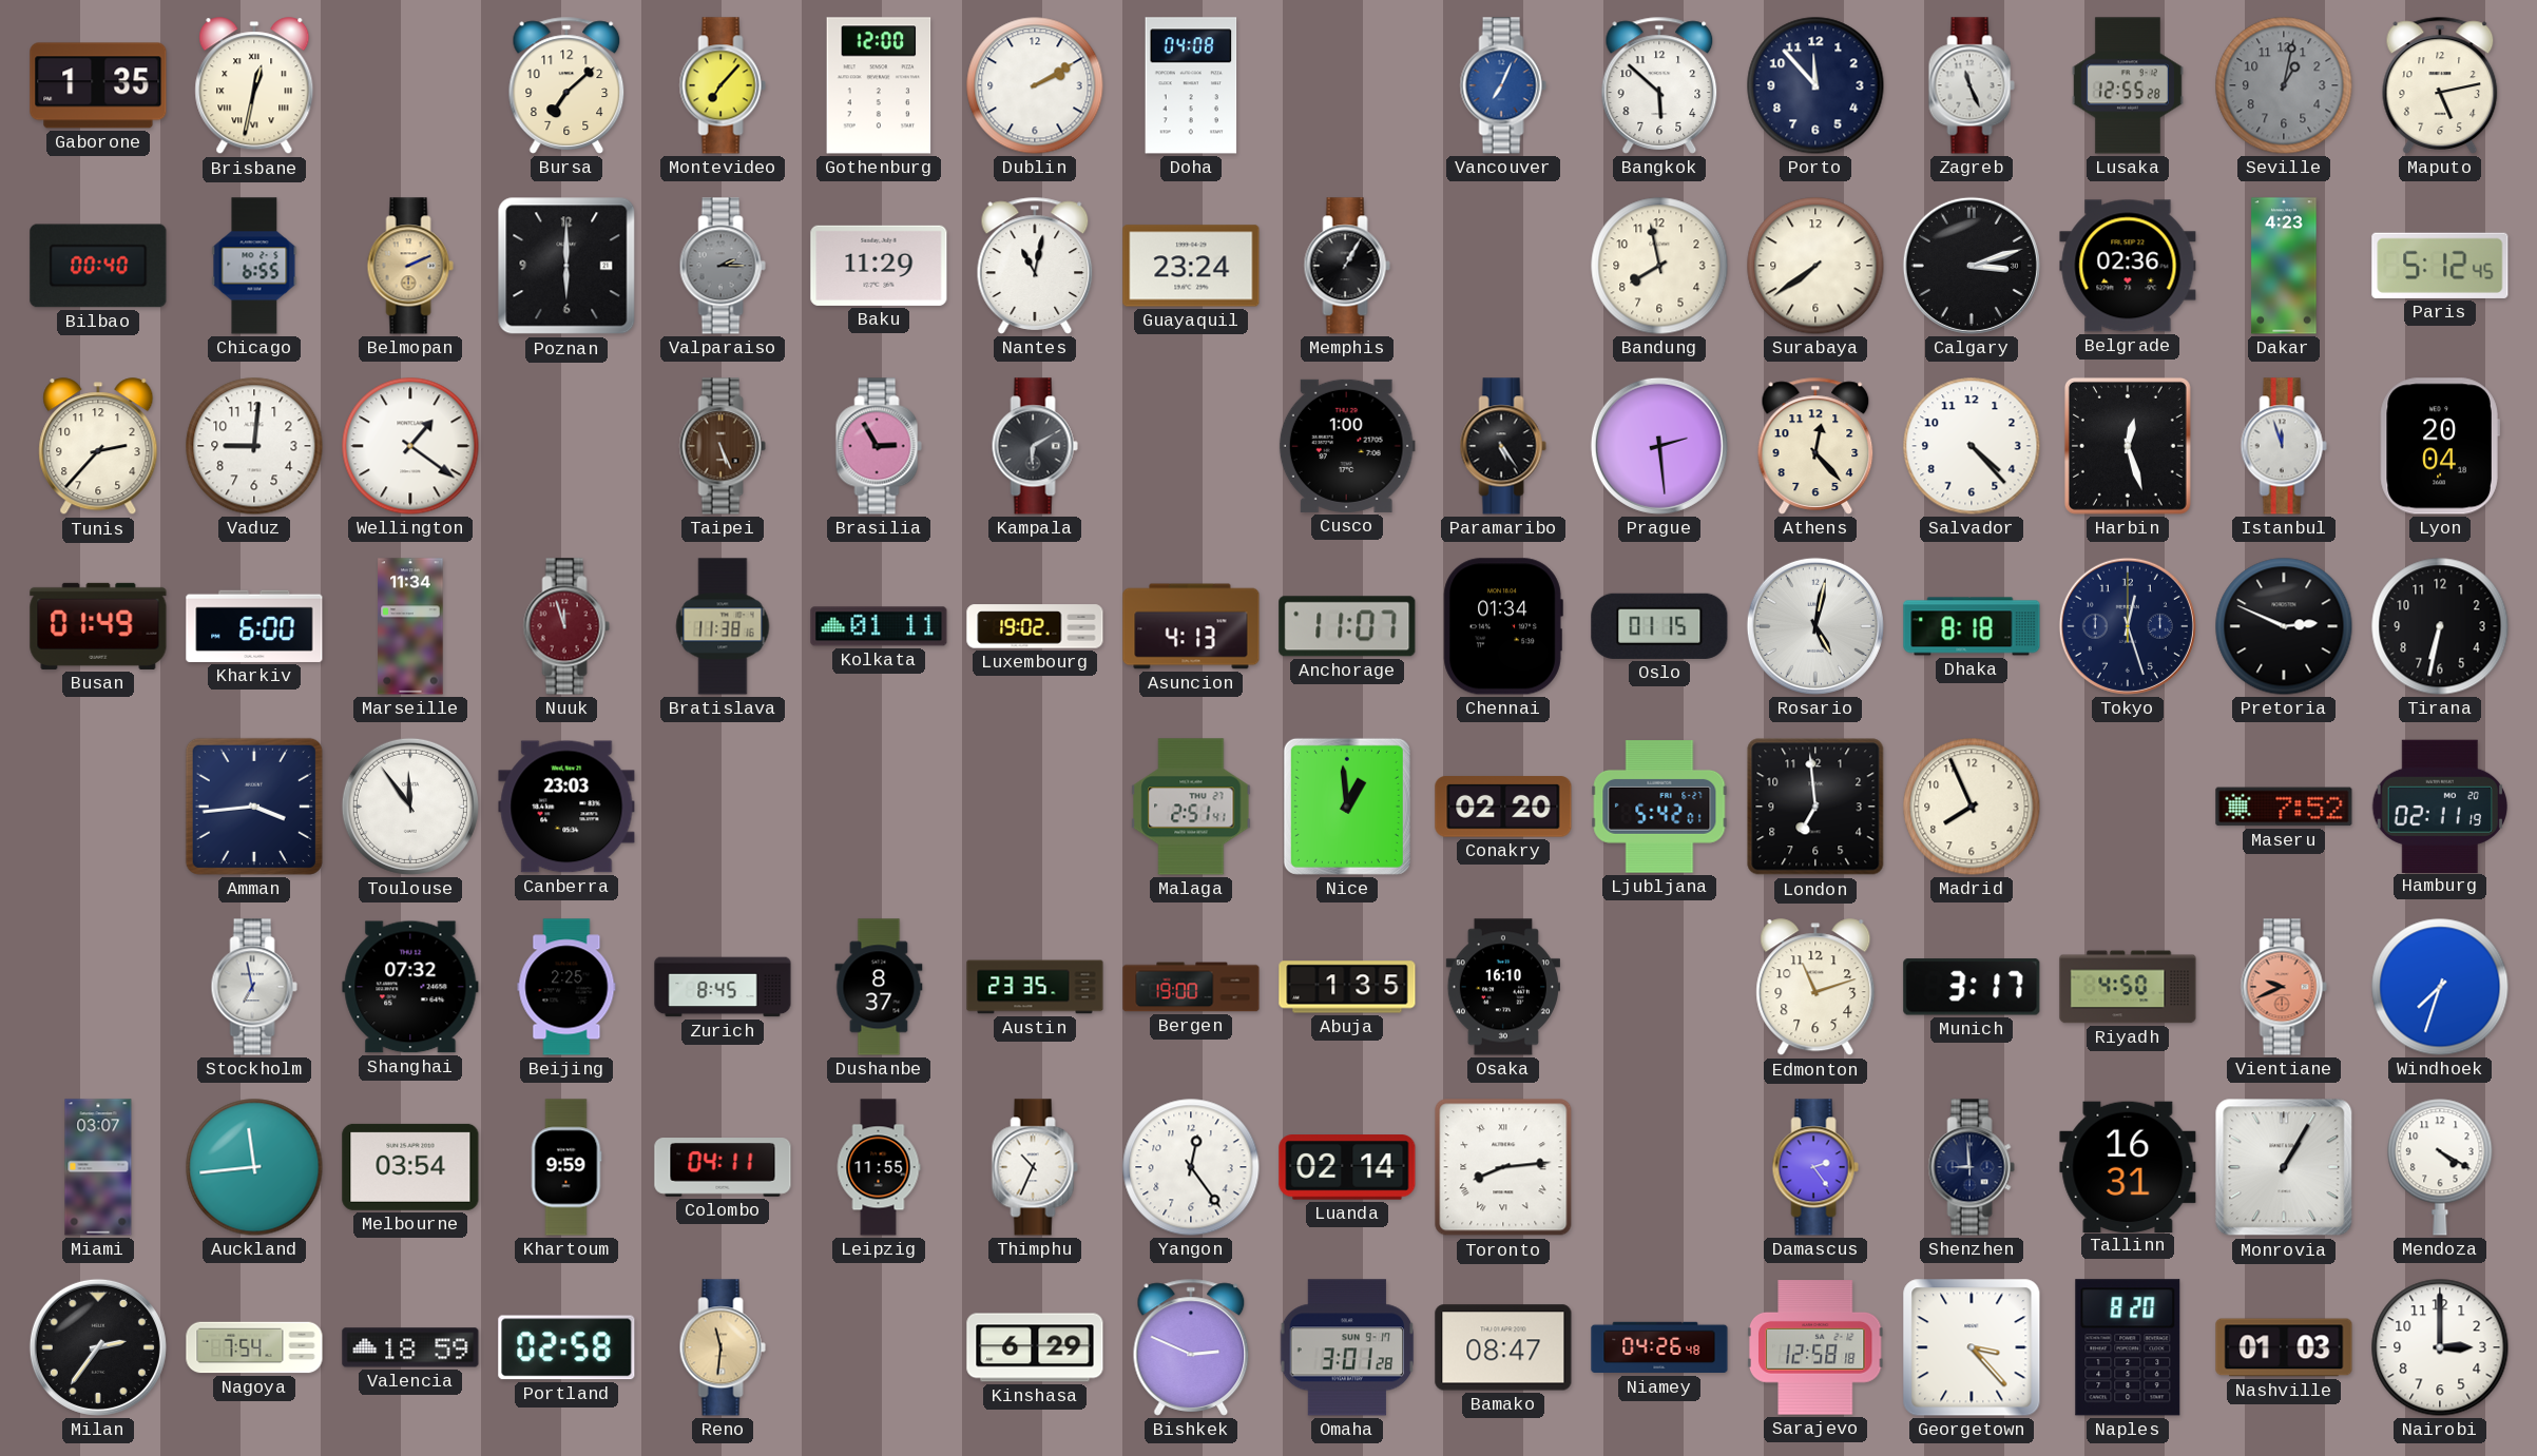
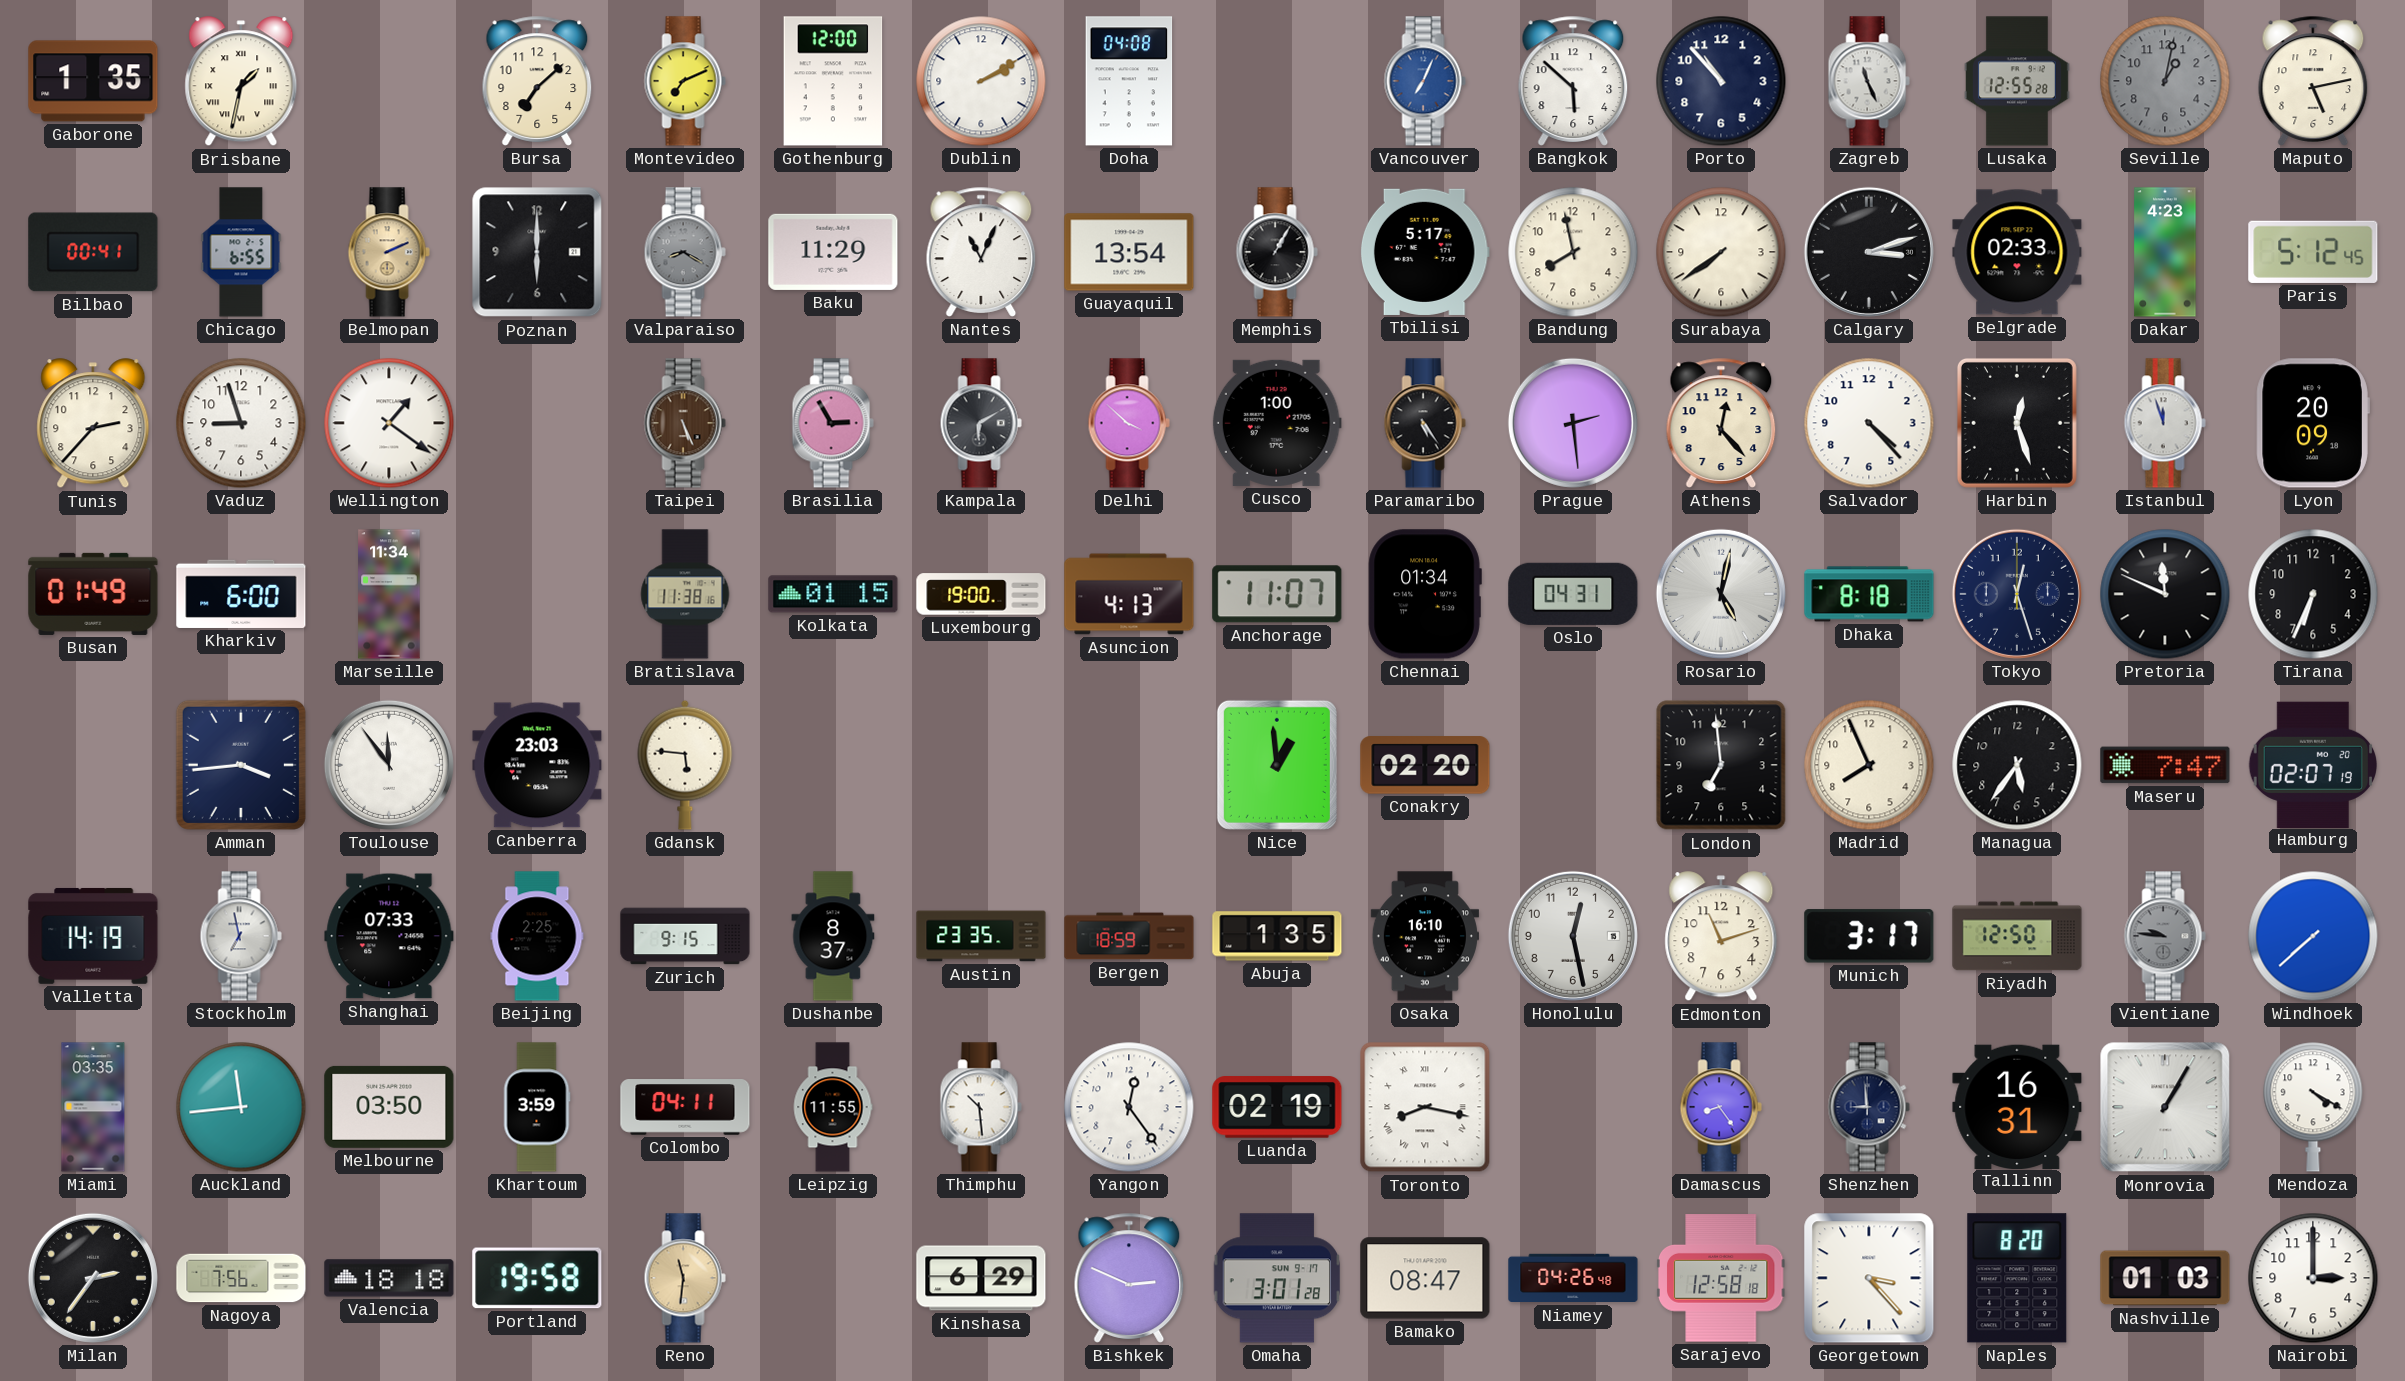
Brisbane: 12:32 -> 1:32 (241, 82)
Montevideo: 7:07 -> 7:11 (685, 81)
Porto: 11:53 -> 10:53 (1721, 81)
Bilbao: 00:40 -> 00:41 (93, 252)
Valparaiso: 2:15 -> 8:20 (685, 252)
Nantes: 11:02 -> 11:04 (981, 252)
Guayaquil: 23:24 -> 13:54 (1129, 252)
Tbilisi: none -> 5:17 (1425, 252)
Belgrade: 02:36 -> 02:33 (2017, 252)
Vaduz: 9:01 -> 8:57 (241, 423)
Delhi: none -> 3:52 (1129, 423)
Lyon: 20:04 -> 20:09 (2313, 423)
Nuuk: 11:57 -> none (566, 626)
Kolkata: 01:11 -> 01:15 (833, 594)
Luxembourg: 19:02 -> 19:00 (981, 594)
Oslo: 01:15 -> 04:31 (1573, 594)
Pretoria: 2:49 -> 11:49 (2165, 594)
Tirana: 6:32 -> 6:34 (2313, 594)
Gdansk: none -> 5:46 (685, 765)
Malaga: 2:51 -> none (1191, 807)
Ljubljana: 5:42 -> none (1659, 808)
Managua: none -> 5:36 (2017, 765)
Maseru: 7:52 -> 7:47 (2165, 765)
Hamburg: 02:11 -> 02:07 (2312, 764)
Valletta: none -> 14:19 (93, 936)
Shanghai: 07:32 -> 07:33 (389, 936)
Zurich: 8:45 -> 9:15 (685, 936)
Bergen: 19:00 -> 18:59 (1129, 936)
Honolulu: none -> 12:28 (1573, 936)
Riyadh: 4:50 -> 12:50 (2017, 936)
Vientiane: 9:41 -> 9:46 (2165, 936)
Vientiane dial: salmon -> grey (2165, 936)
Windhoek: 7:33 -> 7:38 (2313, 936)
Miami: 03:07 -> 03:35 (93, 1107)
Melbourne: 03:54 -> 03:50 (389, 1107)
Khartoum: 9:59 -> 3:59 (537, 1107)
Thimphu: 10:34 -> 10:29 (981, 1107)
Luanda: 02:14 -> 02:19 (1277, 1107)
Toronto: 8:14 -> 8:17 (1425, 1107)
Damascus: 2:24 -> 8:24 (1721, 1107)
Nagoya: 7:54 -> 7:56 (241, 1278)
Valencia: 18:59 -> 18:18 (389, 1278)
Portland: 02:58 -> 19:58 (537, 1278)
